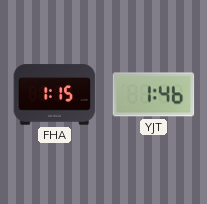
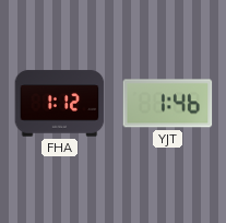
FHA: 1:15 -> 1:12 (60, 104)
